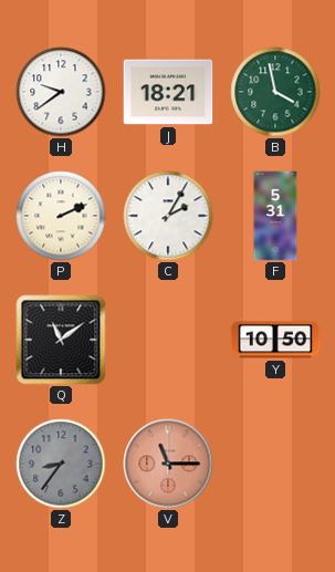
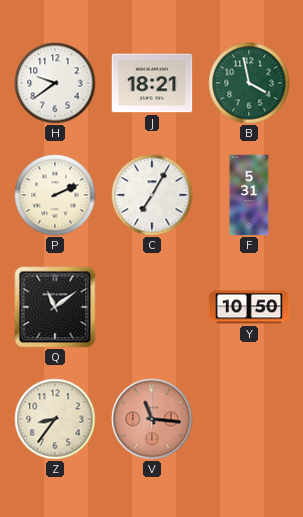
C: 2:05 -> 7:05 (152, 195)
Z dial: grey -> cream (55, 419)
V: 11:15 -> 11:16 (152, 419)
